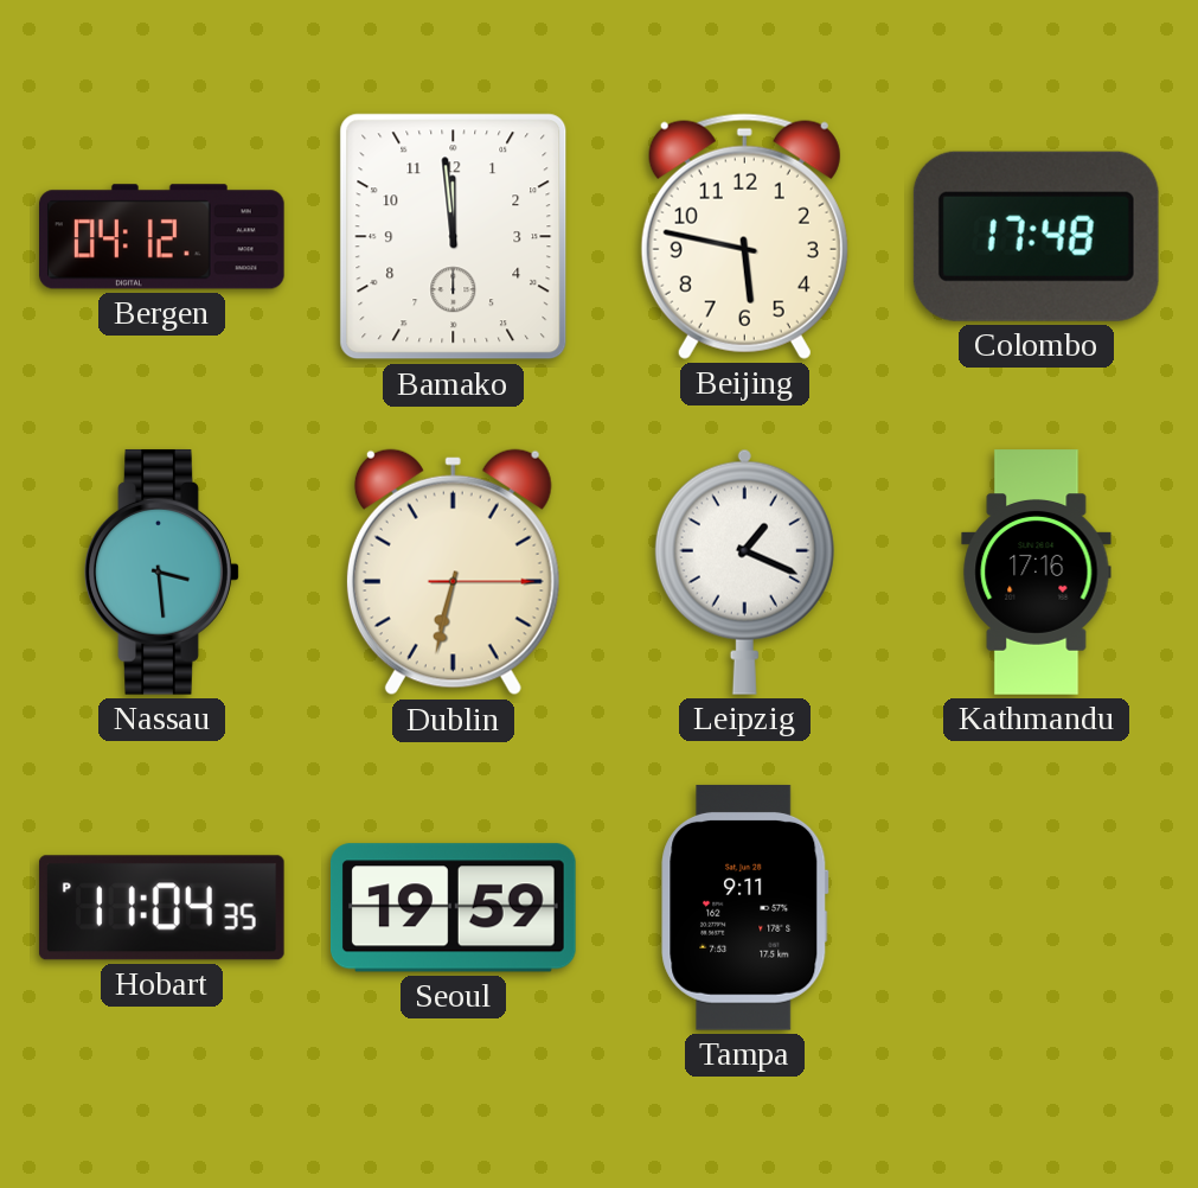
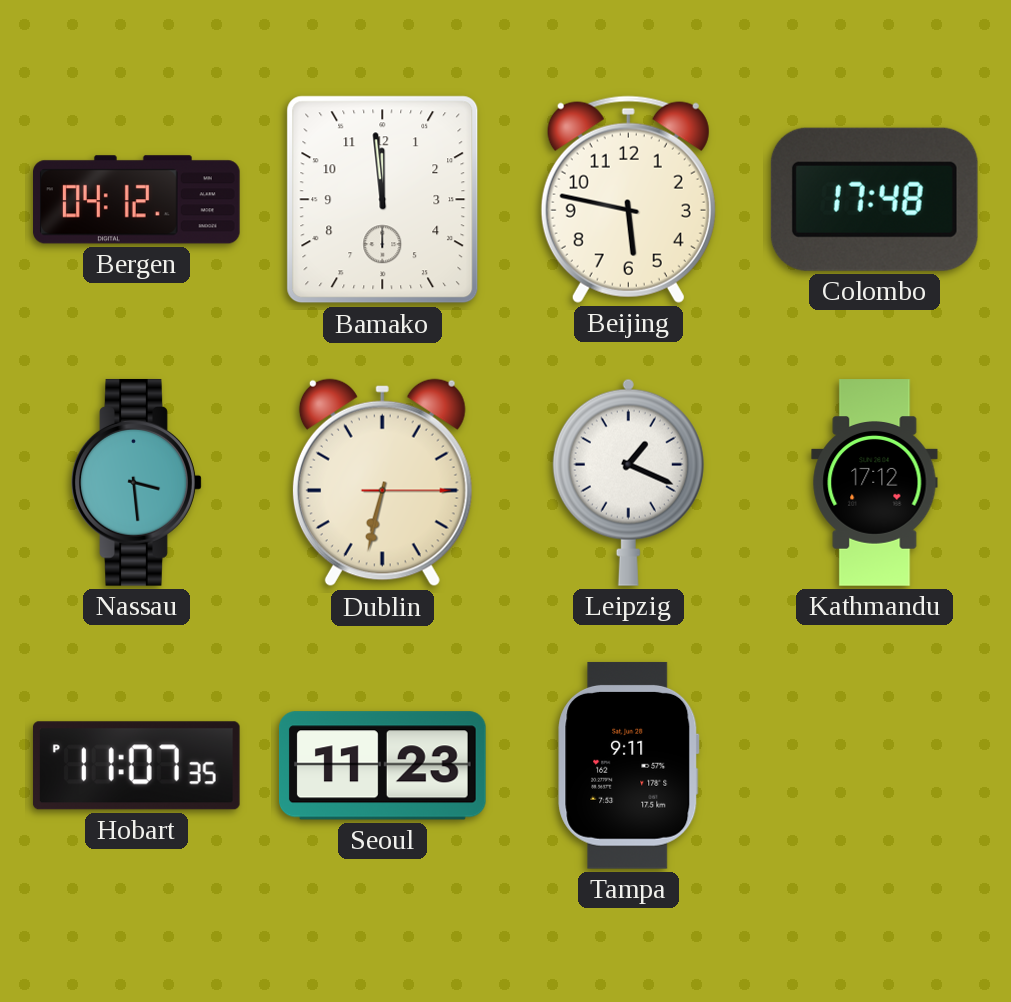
Kathmandu: 17:16 -> 17:12 (875, 483)
Hobart: 11:04 -> 11:07 (136, 766)
Seoul: 19:59 -> 11:23 (383, 766)
